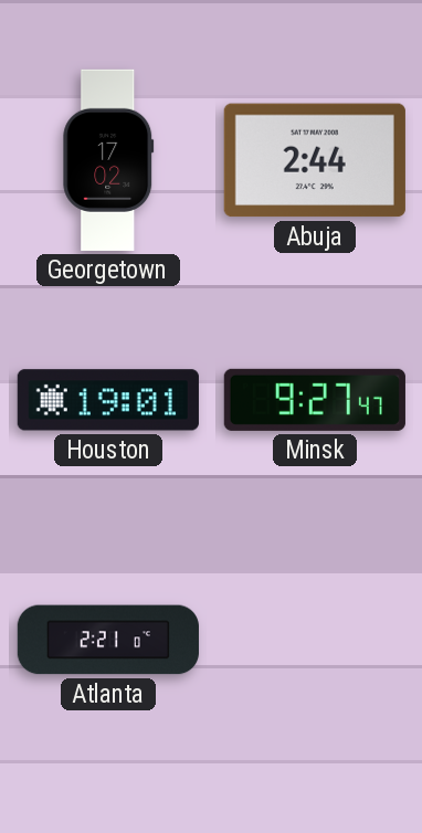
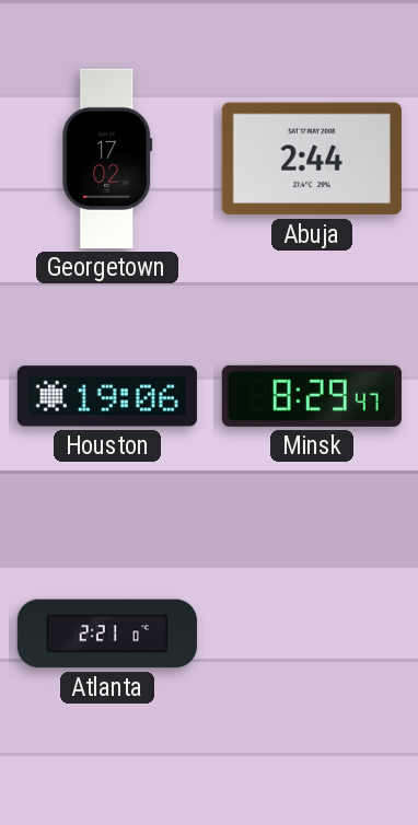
Houston: 19:01 -> 19:06 (107, 396)
Minsk: 9:27 -> 8:29 (312, 396)
